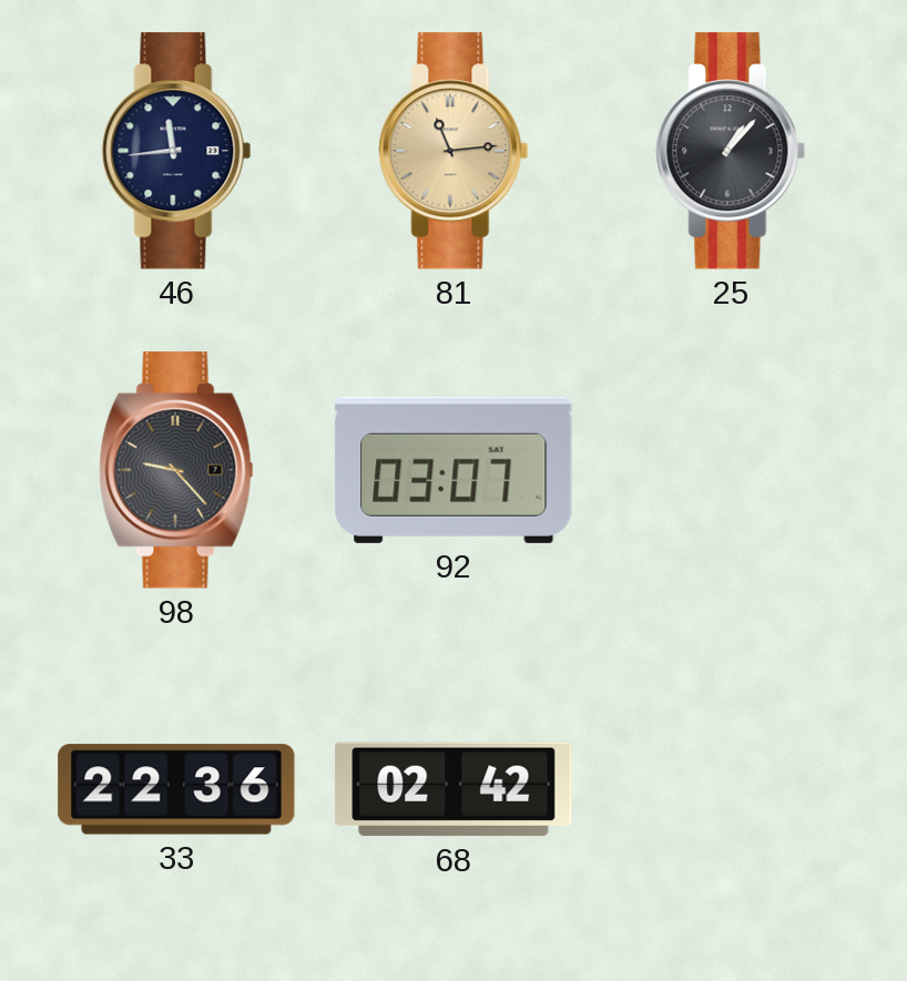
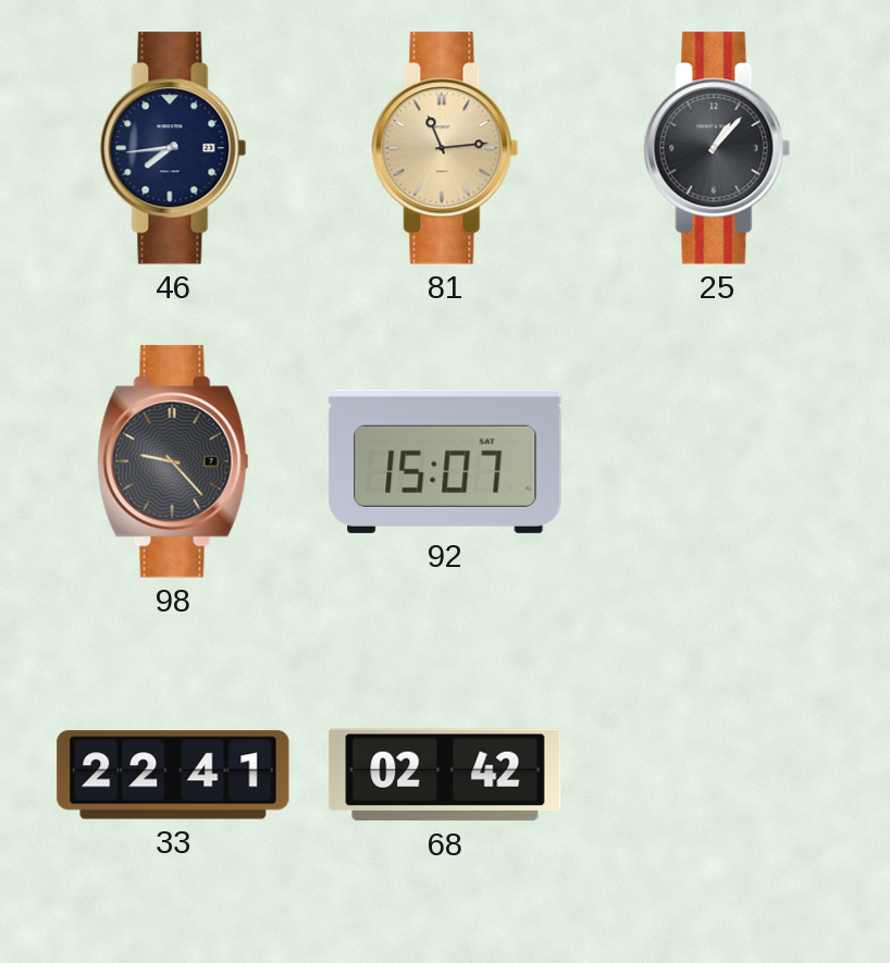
46: 11:44 -> 7:44 (173, 148)
92: 03:07 -> 15:07 (445, 461)
33: 22:36 -> 22:41 (173, 775)
